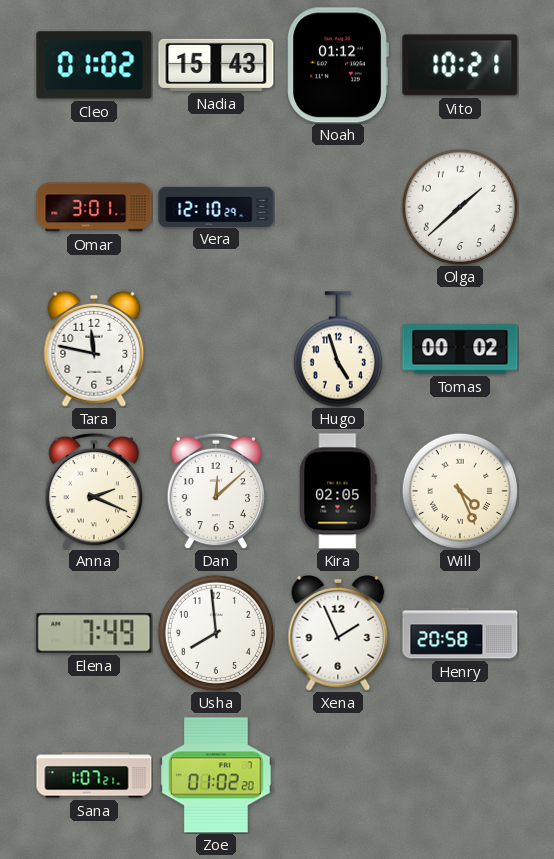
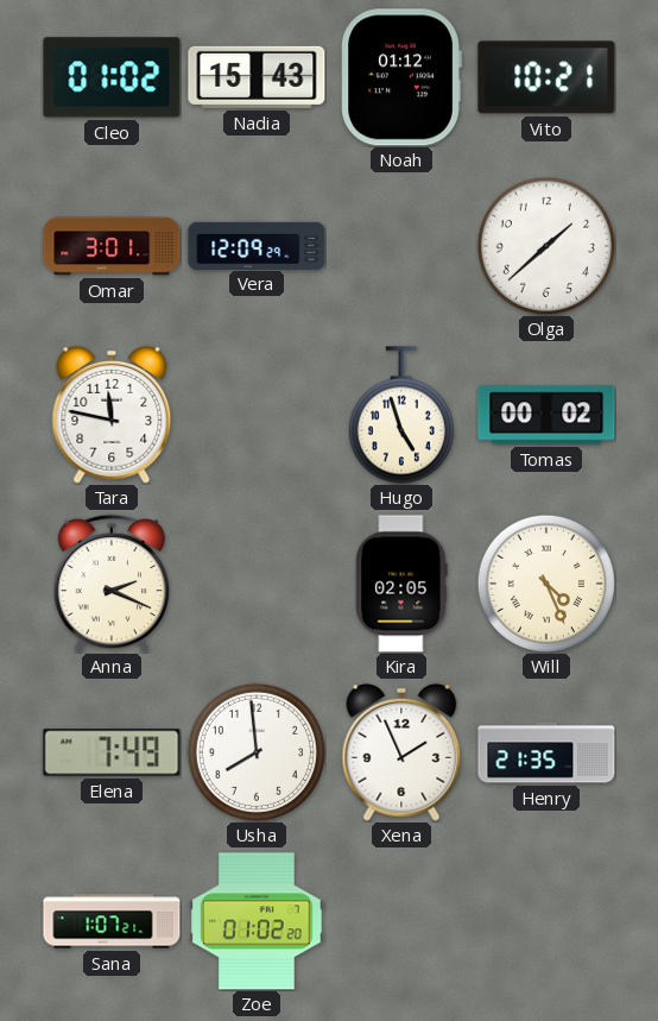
Vera: 12:10 -> 12:09 (257, 245)
Dan: 12:08 -> none (216, 491)
Henry: 20:58 -> 21:35 (546, 752)
